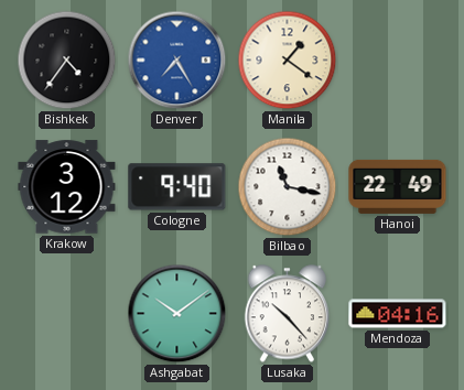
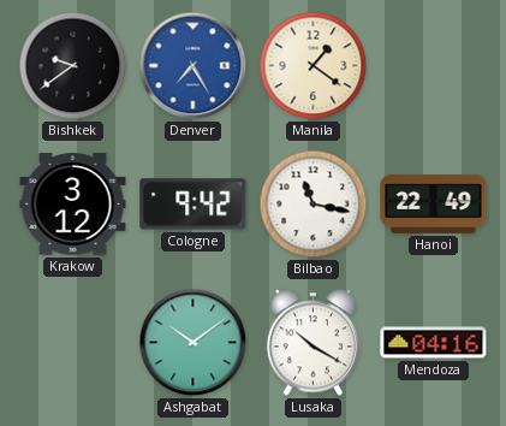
Bishkek: 4:36 -> 9:39 (73, 66)
Cologne: 9:40 -> 9:42 (194, 205)
Lusaka: 10:23 -> 10:20 (314, 343)
